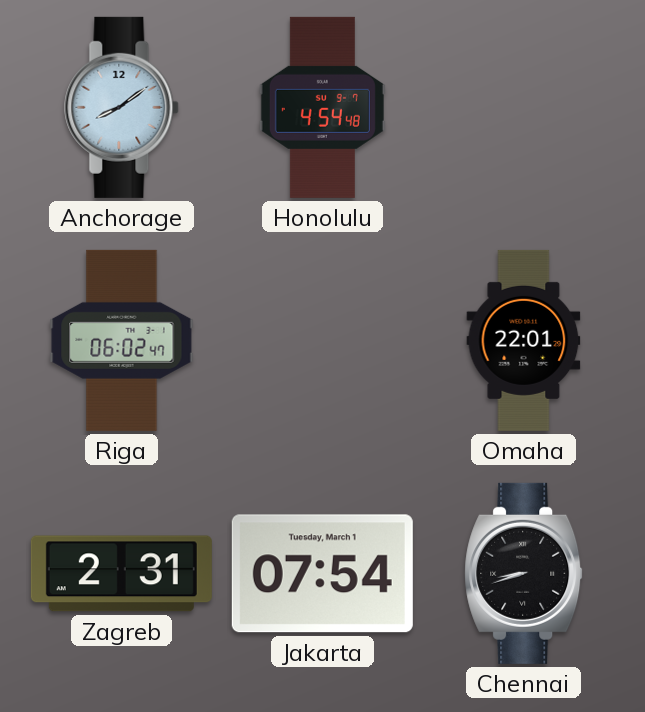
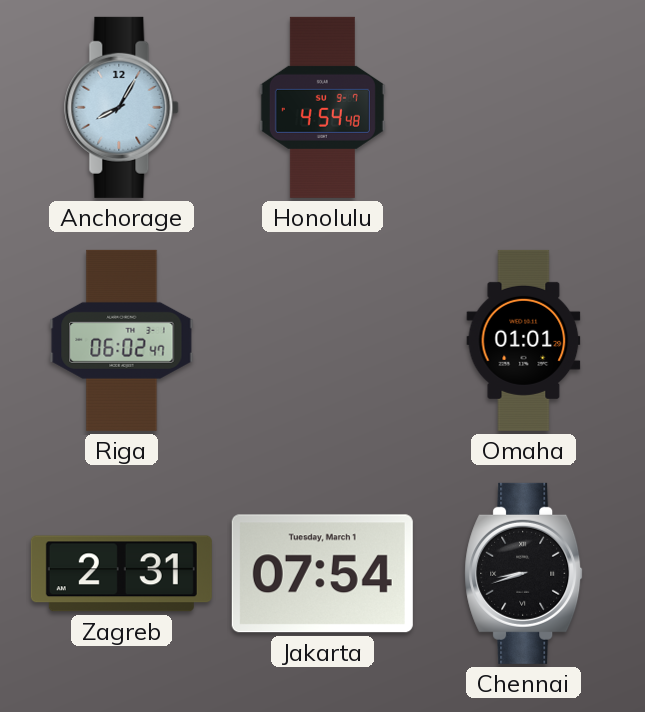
Anchorage: 8:09 -> 8:05 (122, 107)
Omaha: 22:01 -> 01:01 (524, 340)
